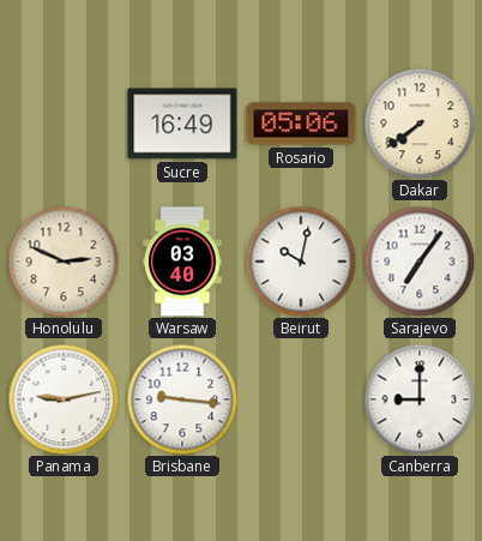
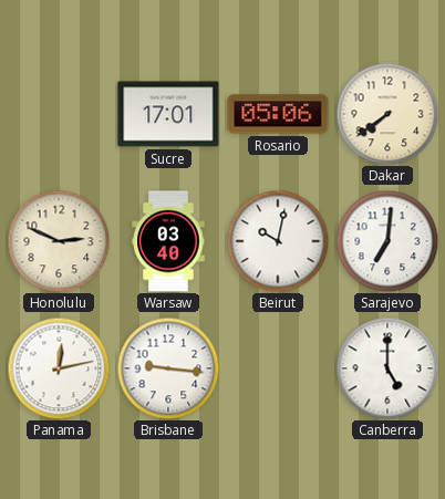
Sucre: 16:49 -> 17:01 (168, 114)
Sarajevo: 7:06 -> 7:01 (387, 241)
Panama: 9:13 -> 12:13 (59, 368)
Canberra: 9:00 -> 5:00 (387, 368)
